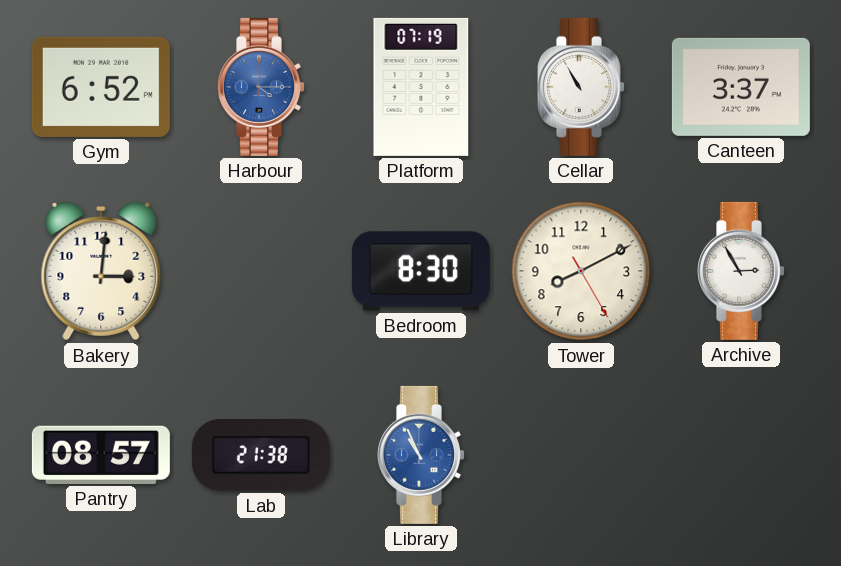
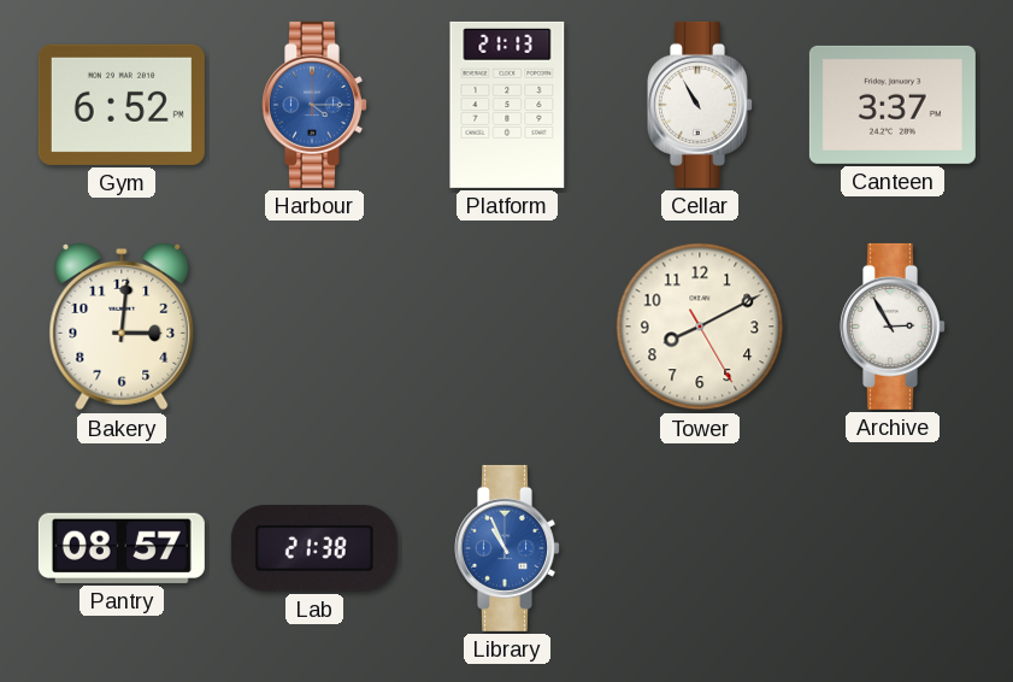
Platform: 07:19 -> 21:13 (507, 105)
Bedroom: 8:30 -> none (421, 271)
